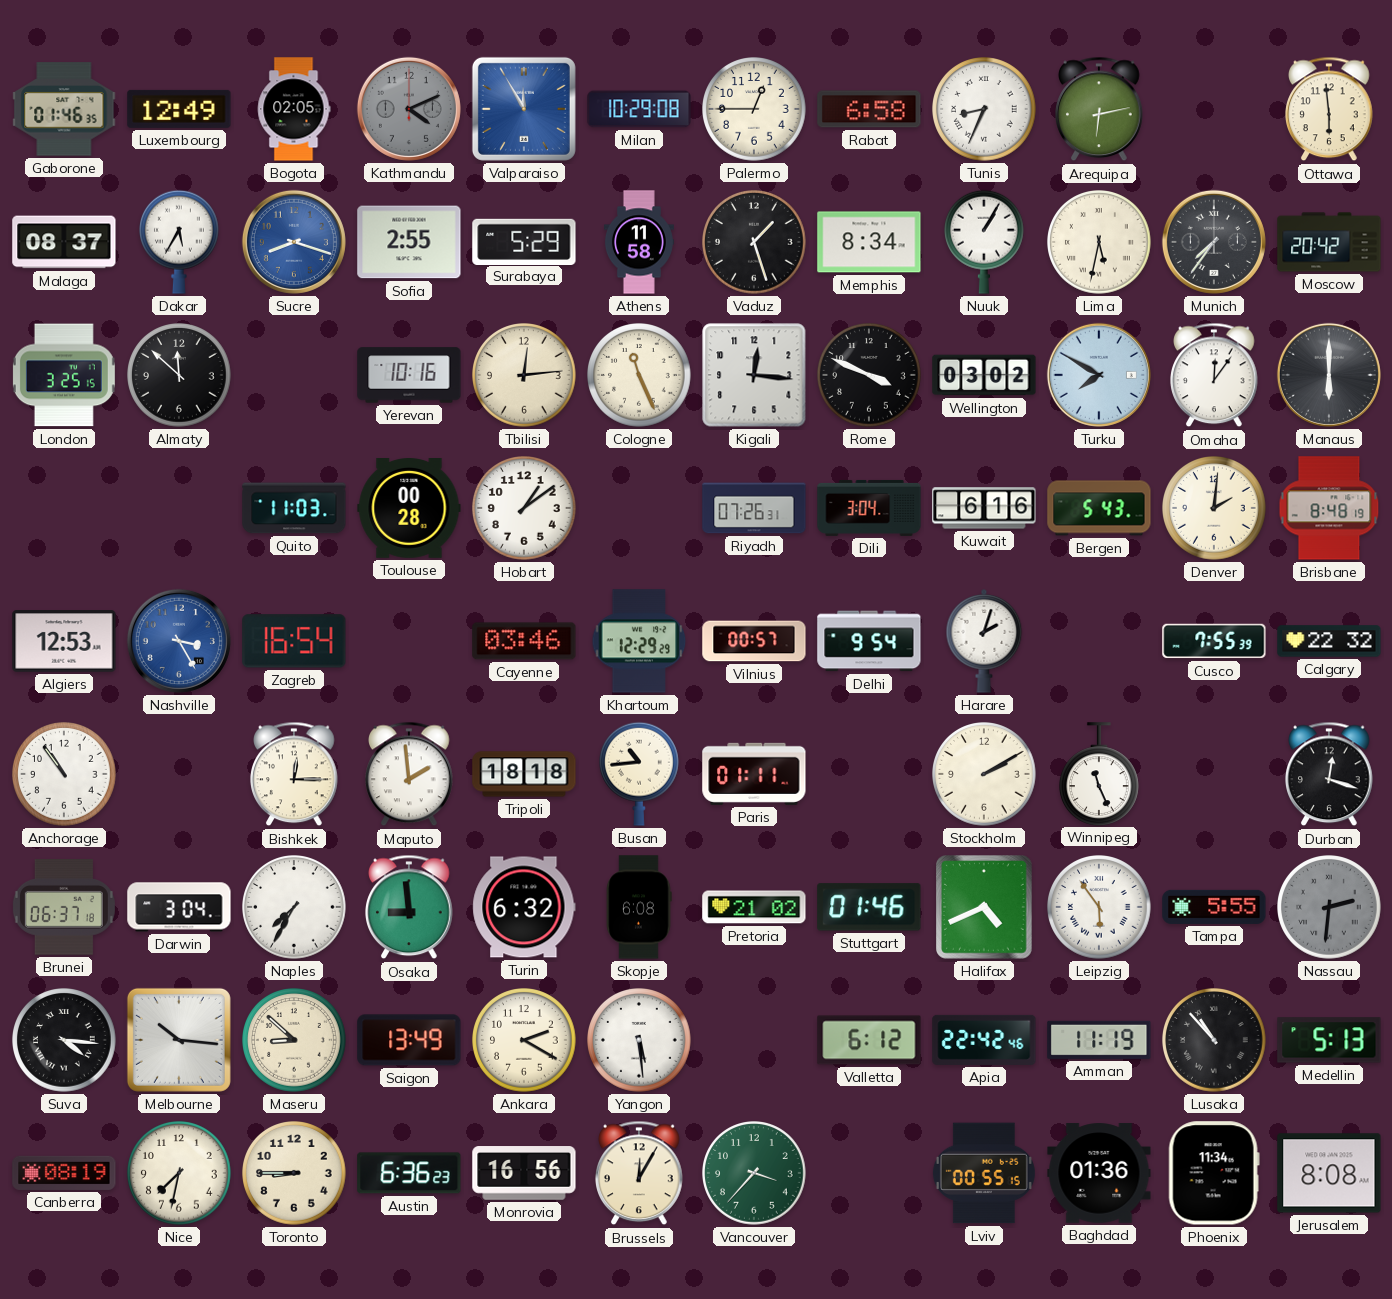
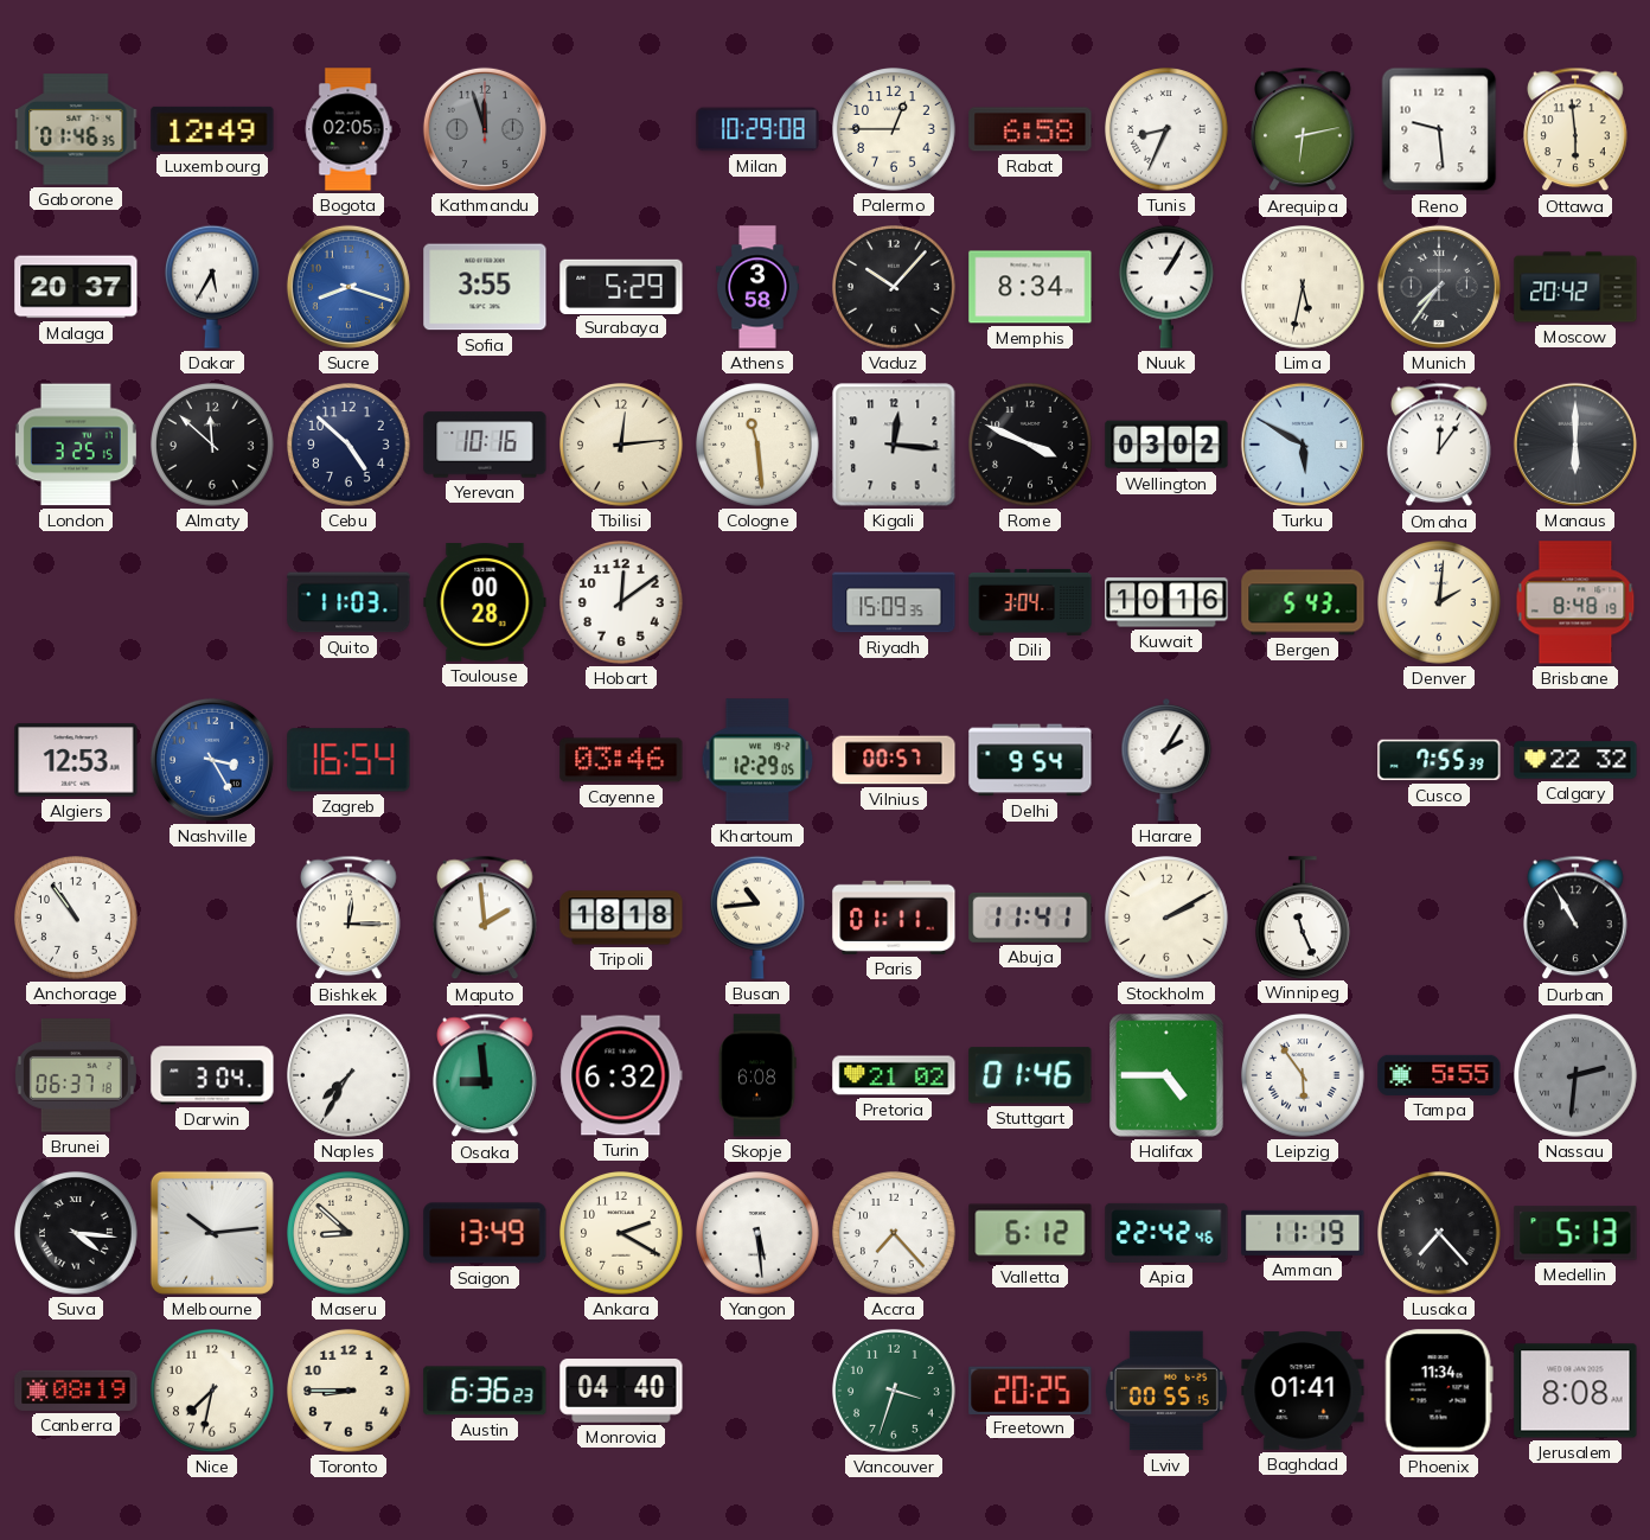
Kathmandu: 4:11 -> 11:57 (485, 129)
Valparaiso: 11:55 -> none (524, 109)
Reno: none -> 9:29 (1439, 129)
Malaga: 08:37 -> 20:37 (76, 287)
Sofia: 2:55 -> 3:55 (485, 287)
Athens: 11:58 -> 3:58 (757, 287)
Vaduz: 1:27 -> 10:07 (895, 288)
Cebu: none -> 4:52 (350, 446)
Cologne: 11:26 -> 11:29 (759, 446)
Turku: 7:50 -> 5:50 (1303, 445)
Hobart: 1:09 -> 12:09 (622, 603)
Riyadh: 07:26 -> 15:09 (894, 602)
Kuwait: 6:16 -> 10:16 (1166, 602)
Khartoum: 12:29:29 -> 12:29:05 (757, 760)
Harare: 2:03 -> 2:05 (1166, 761)
Abuja: none -> 11:41 (1030, 918)
Durban: 12:18 -> 10:55 (1577, 918)
Halifax: 4:41 -> 4:45 (1168, 1075)
Melbourne: 10:16 -> 10:14 (212, 1233)
Accra: none -> 7:23 (895, 1234)
Lusaka: 10:53 -> 7:23 (1440, 1234)
Monrovia: 16:56 -> 04:40 (621, 1391)
Brussels: 12:05 -> none (640, 1173)
Vancouver: 3:37 -> 3:33 (895, 1392)
Freetown: none -> 20:25 (1030, 1389)
Baghdad: 01:36 -> 01:41 (1303, 1391)
